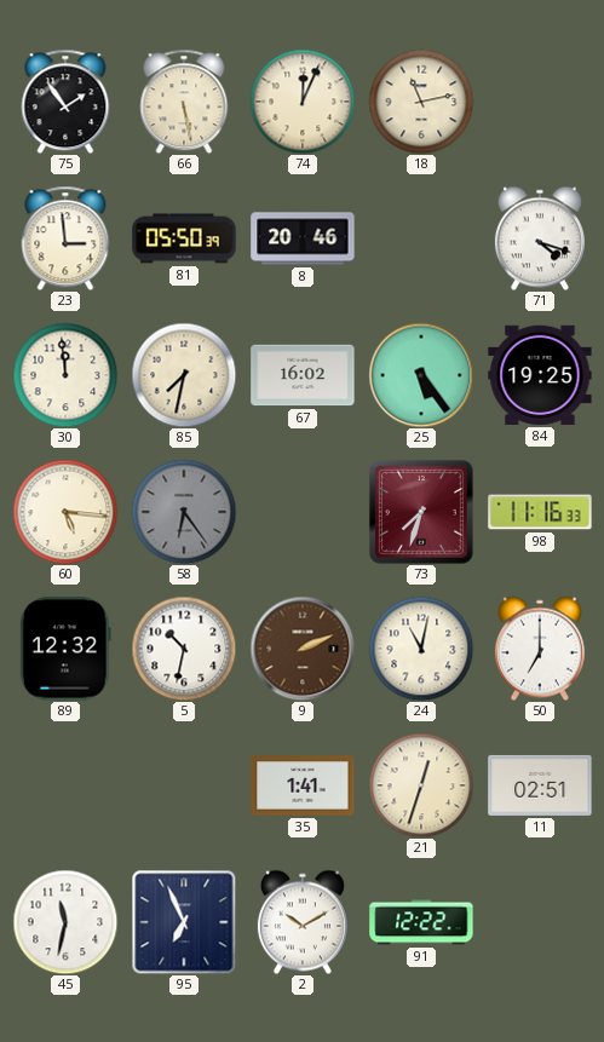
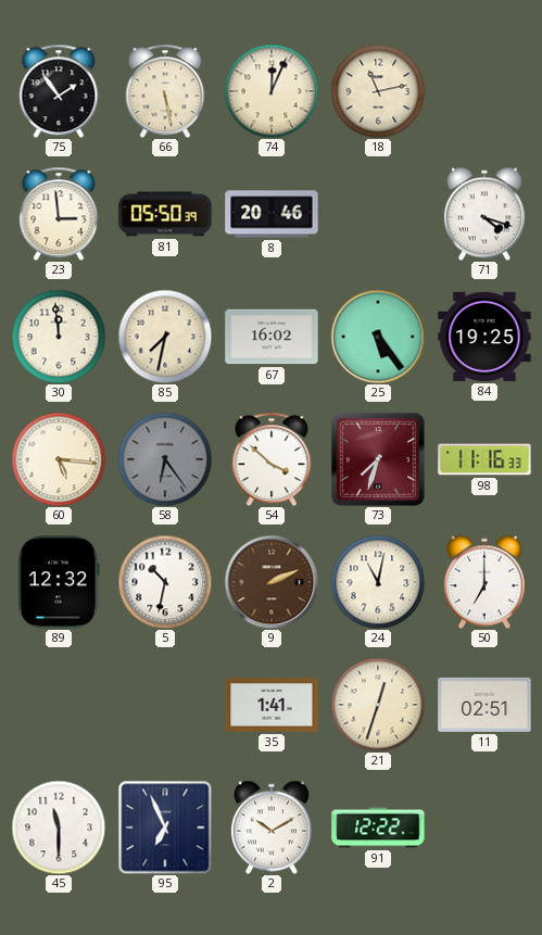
54: none -> 3:52 (272, 459)
45: 11:32 -> 11:30 (59, 827)
